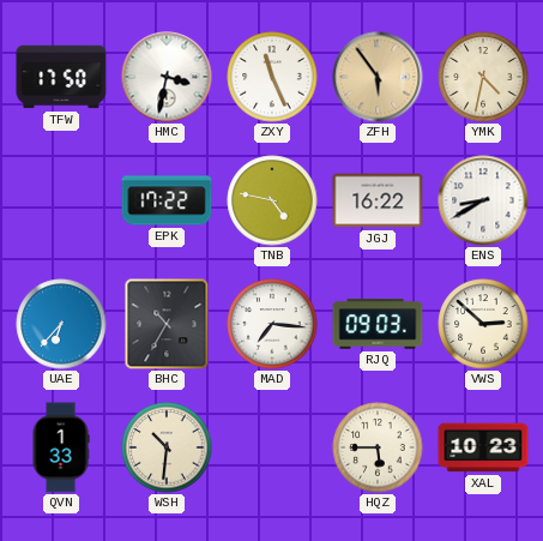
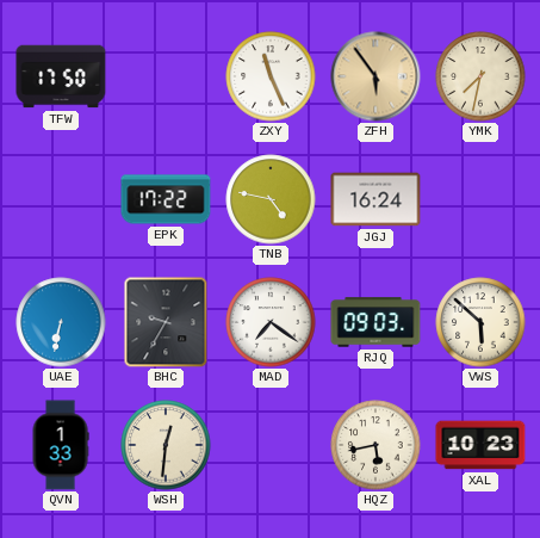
HMC: 3:32 -> none (167, 77)
YMK: 4:32 -> 7:32 (480, 76)
JGJ: 16:22 -> 16:24 (375, 199)
ENS: 8:40 -> none (483, 200)
UAE: 6:37 -> 6:32 (61, 322)
BHC: 10:35 -> 9:35 (166, 322)
MAD: 7:16 -> 7:21 (271, 322)
VWS: 2:52 -> 5:52 (480, 322)
WSH: 10:31 -> 12:31 (166, 445)
HQZ: 5:45 -> 5:43 (375, 445)
